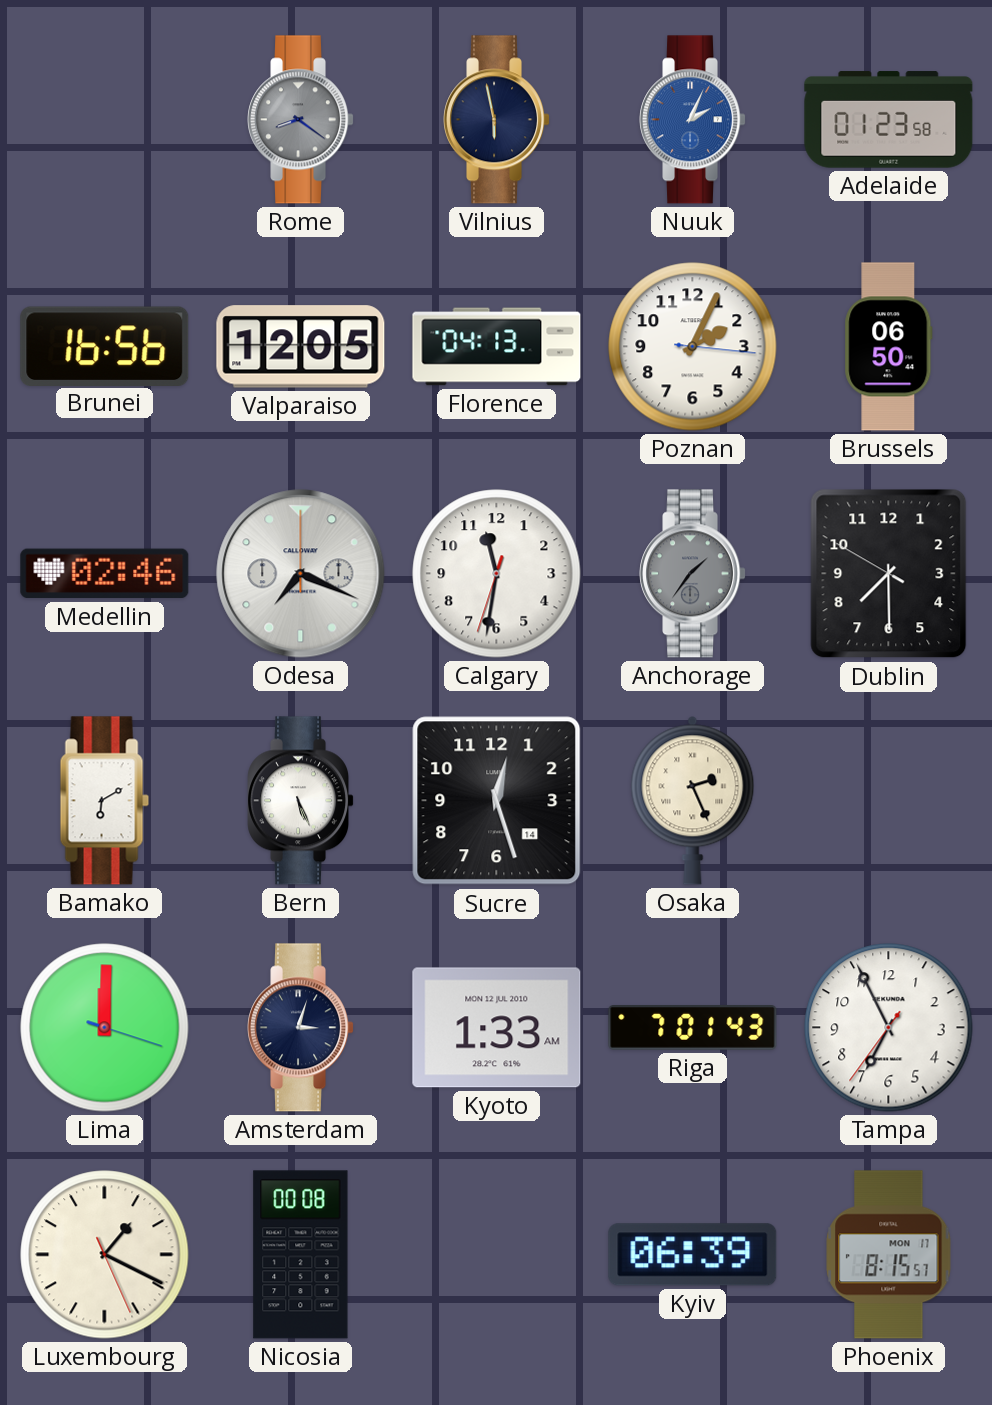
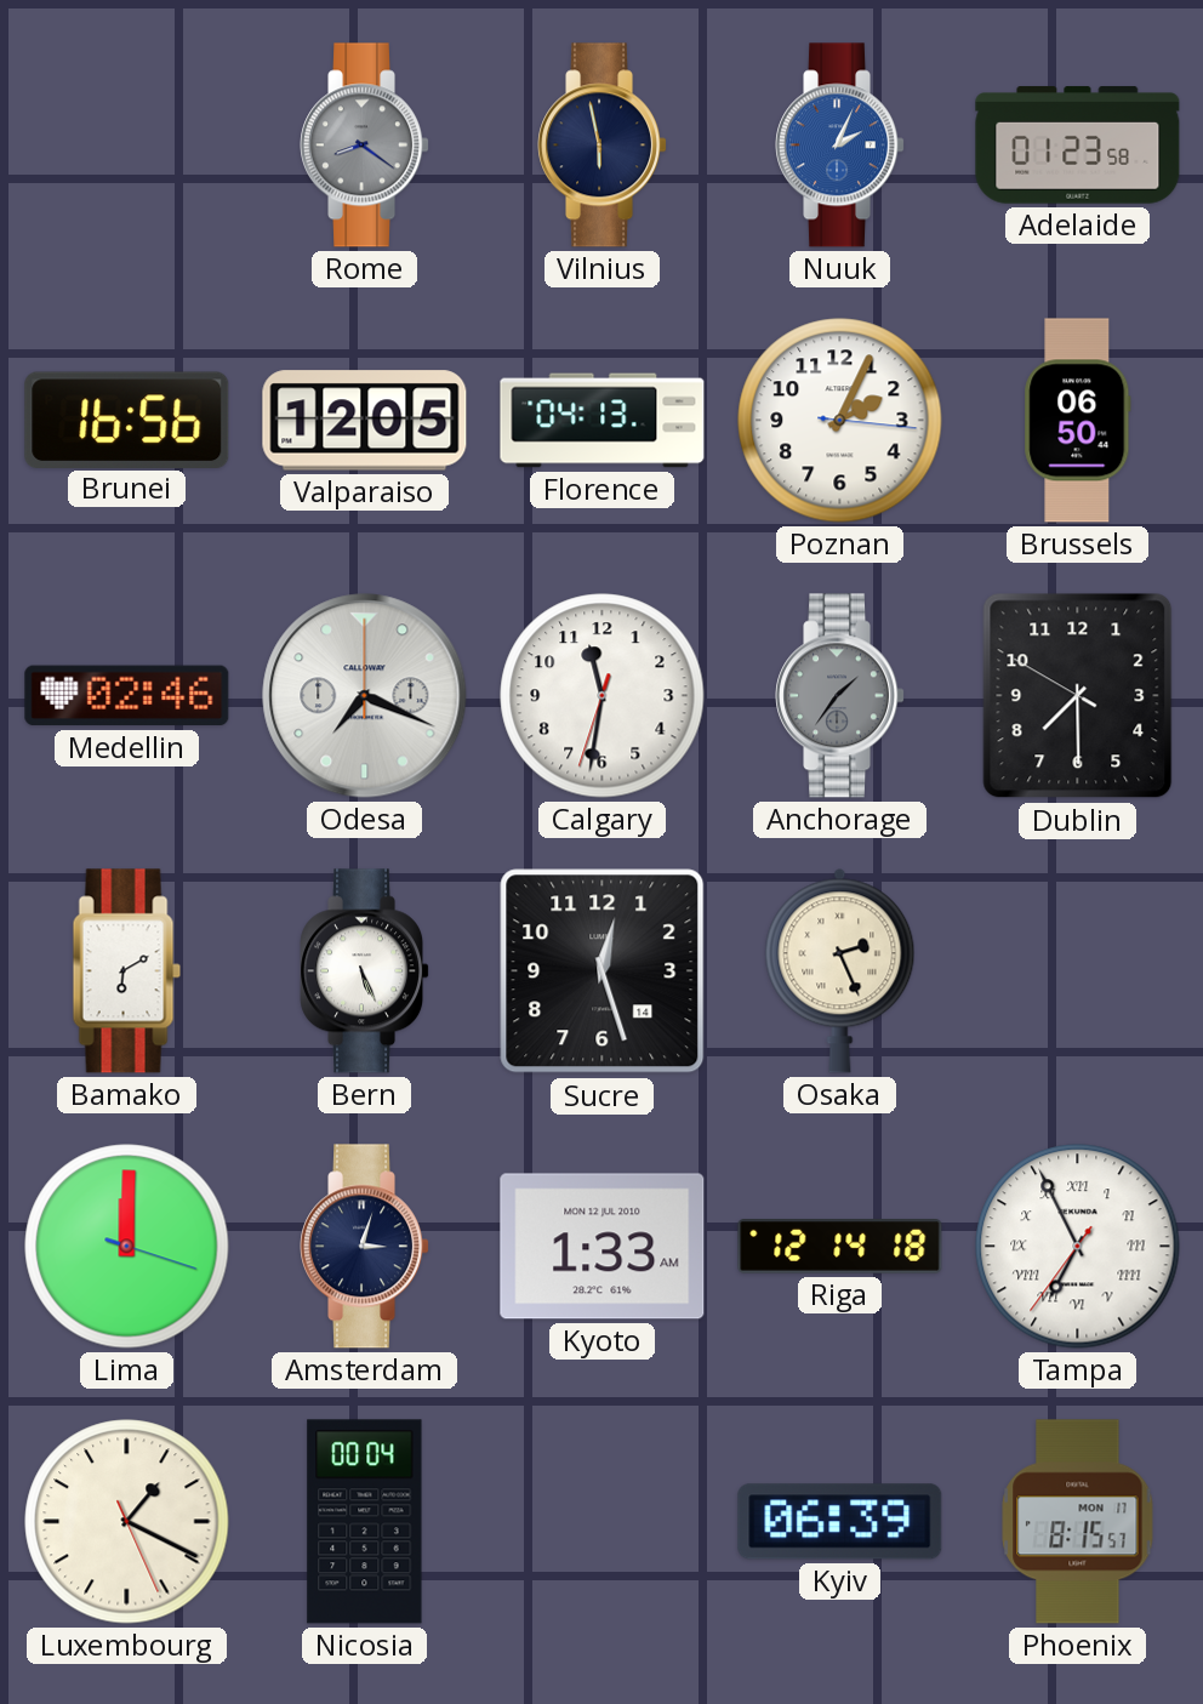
Riga: 7:01 -> 12:14 (840, 1247)
Tampa numerals: Arabic -> Roman (1078, 1247)
Nicosia: 00:08 -> 00:04 (365, 1522)
